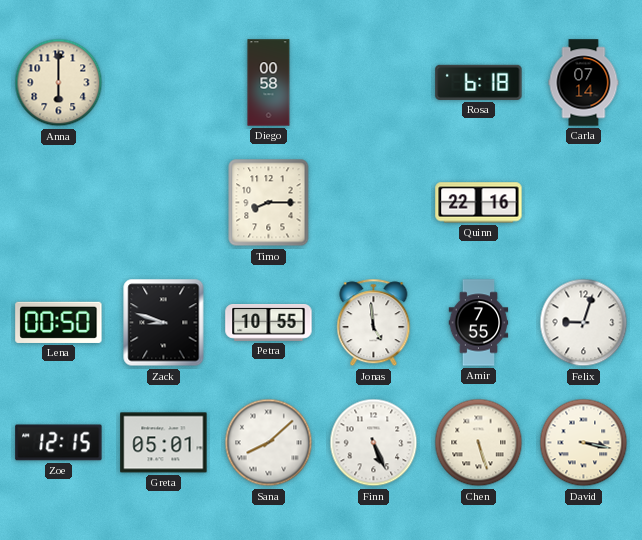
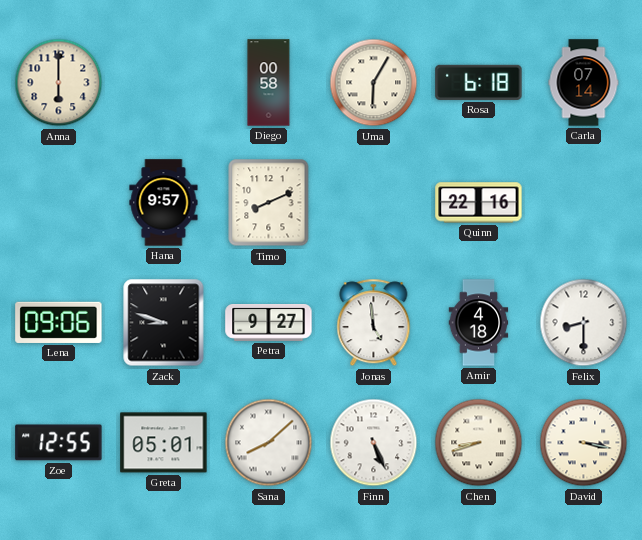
Uma: none -> 6:05 (374, 83)
Hana: none -> 9:57 (164, 203)
Timo: 8:15 -> 8:11 (269, 203)
Lena: 00:50 -> 09:06 (59, 322)
Petra: 10:55 -> 9:27 (269, 323)
Amir: 7:55 -> 4:18 (479, 323)
Felix: 9:03 -> 8:30 (584, 323)
Zoe: 12:15 -> 12:55 (59, 443)
Chen: 5:27 -> 8:42 (479, 443)
